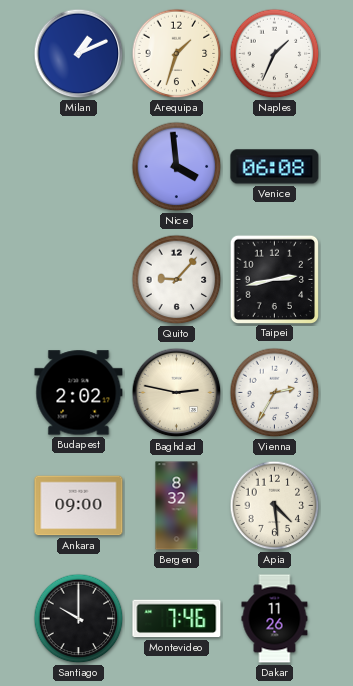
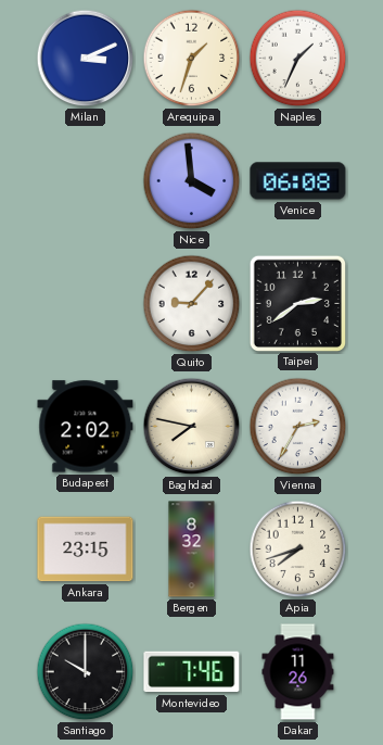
Milan: 1:11 -> 3:11 (86, 59)
Taipei: 2:43 -> 2:39 (297, 303)
Baghdad: 2:47 -> 7:47 (192, 427)
Ankara: 09:00 -> 23:15 (86, 550)
Apia: 4:29 -> 7:42 (298, 550)
